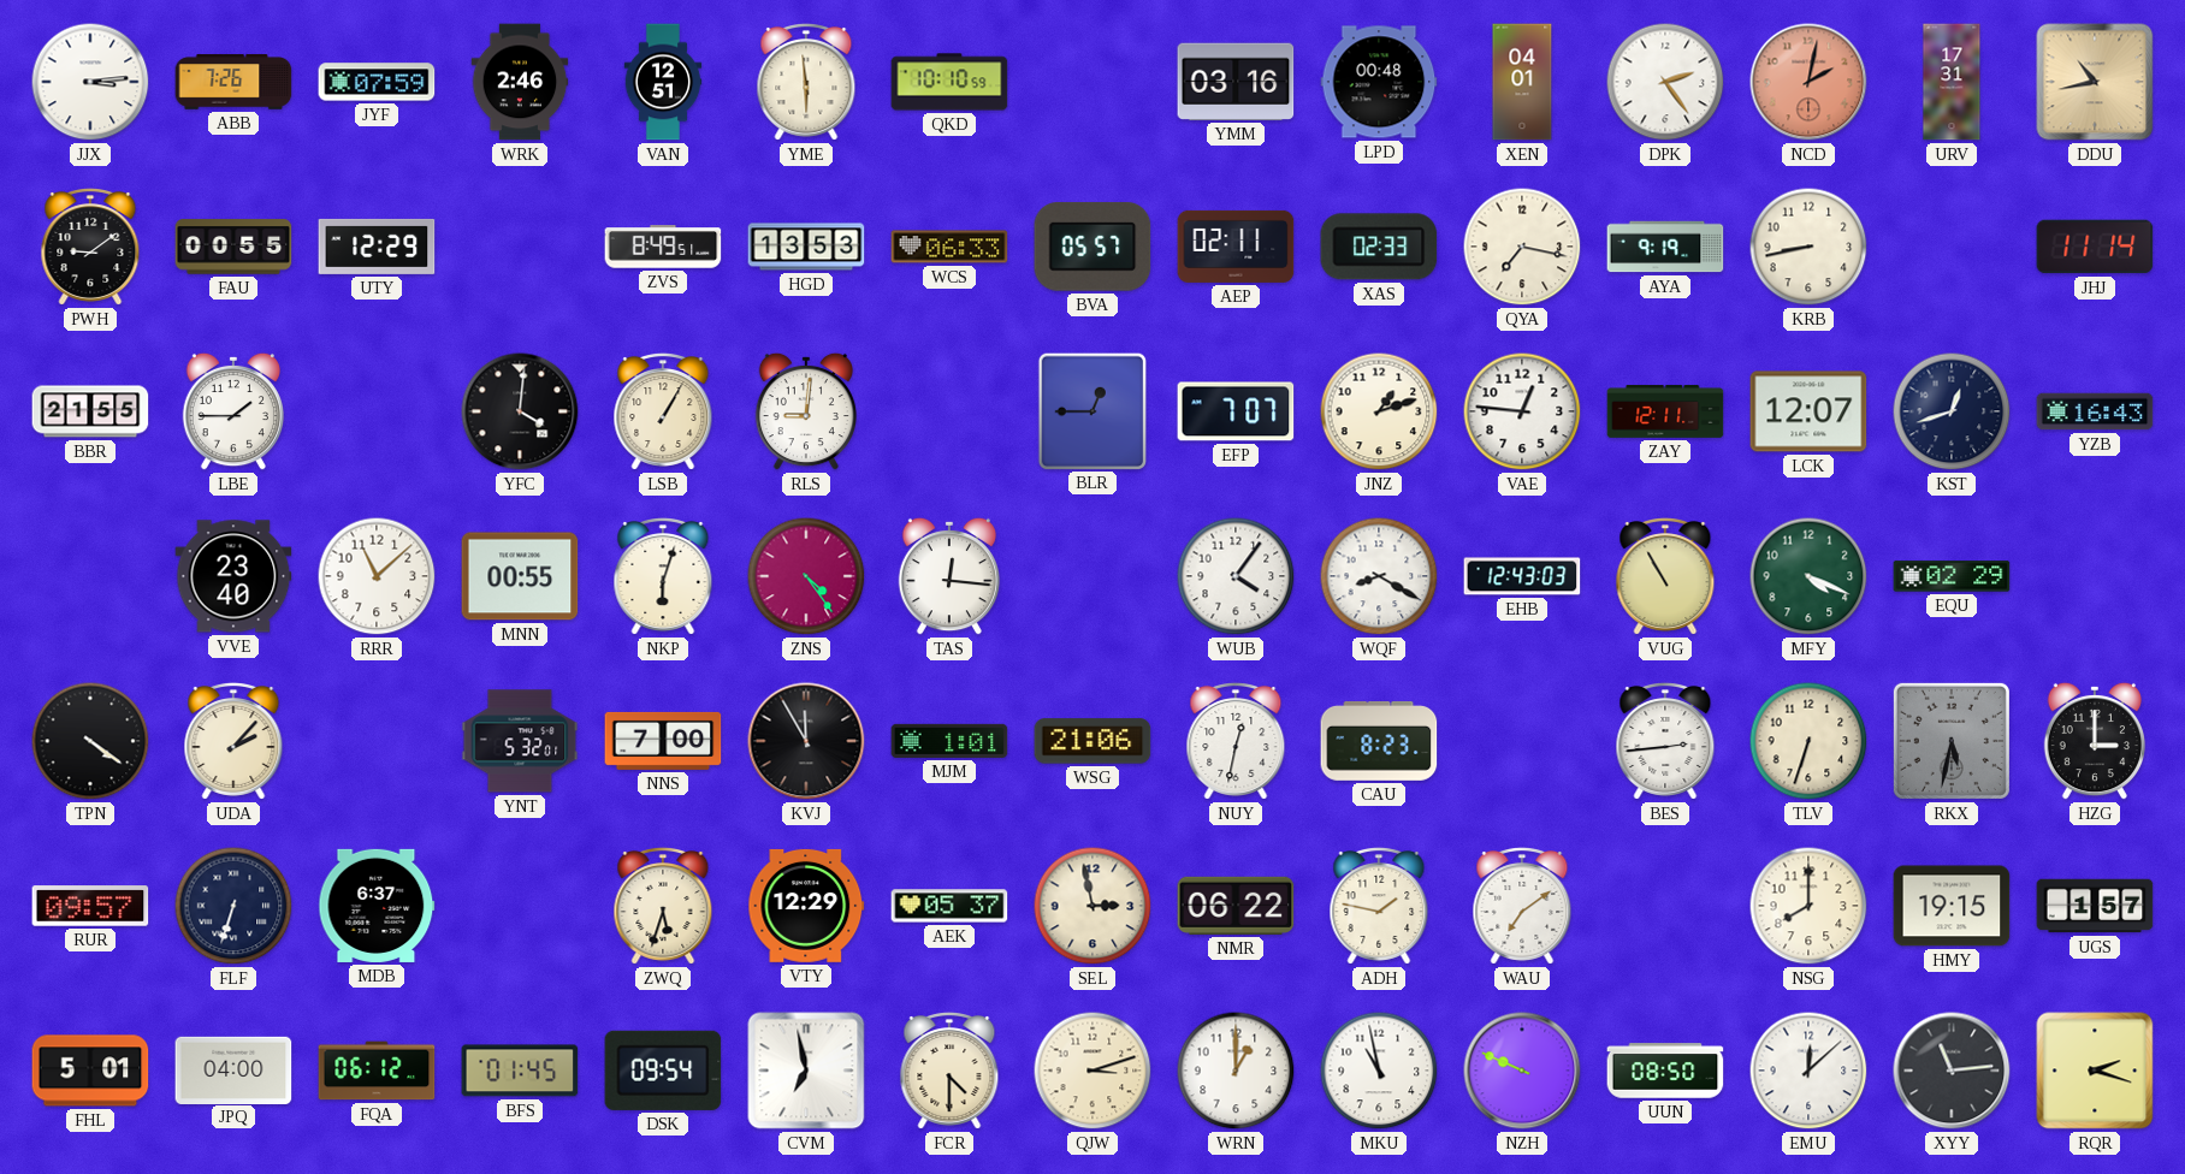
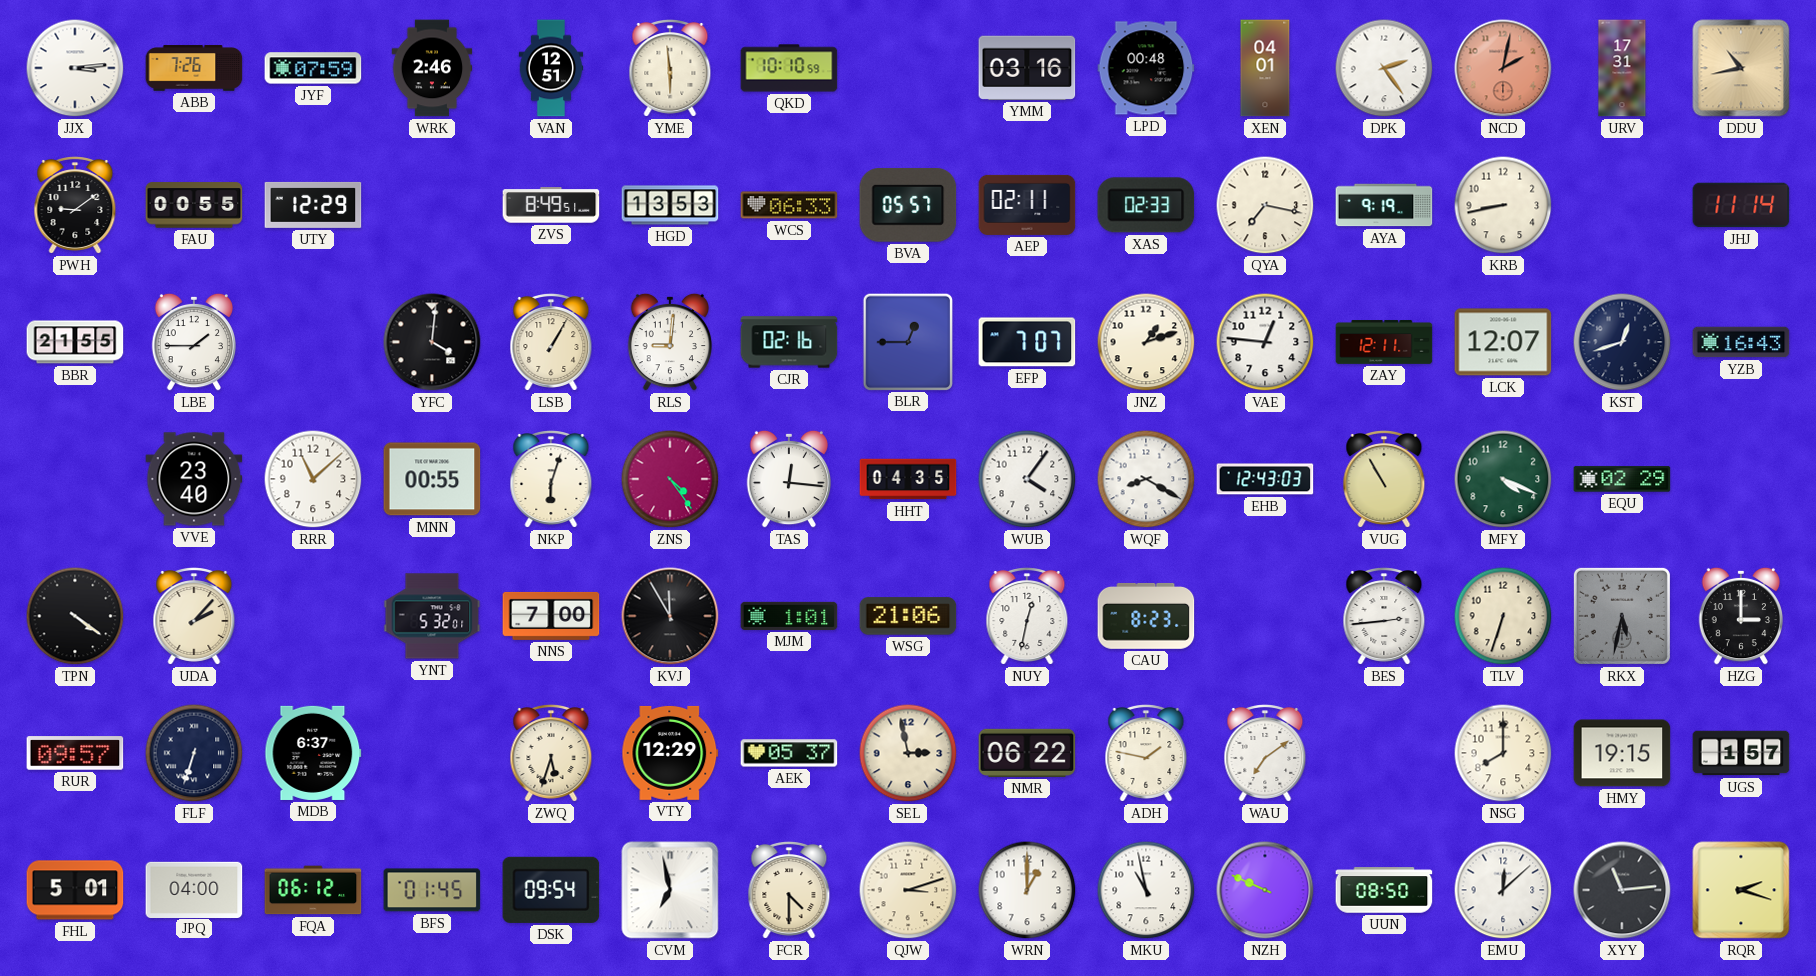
CJR: none -> 02:16 (789, 342)
HHT: none -> 04:35 (908, 479)
